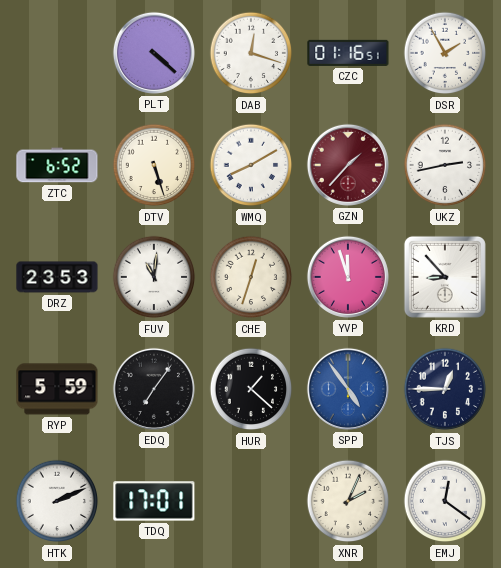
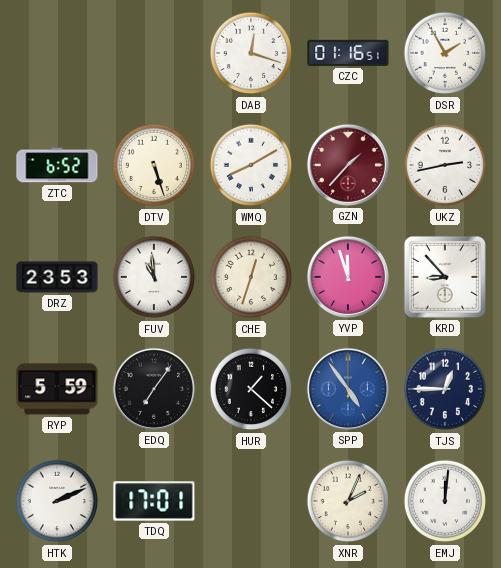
PLT: 4:22 -> none (154, 53)
FUV: 11:01 -> 10:59 (154, 277)
EMJ: 12:21 -> 12:01 (445, 501)
